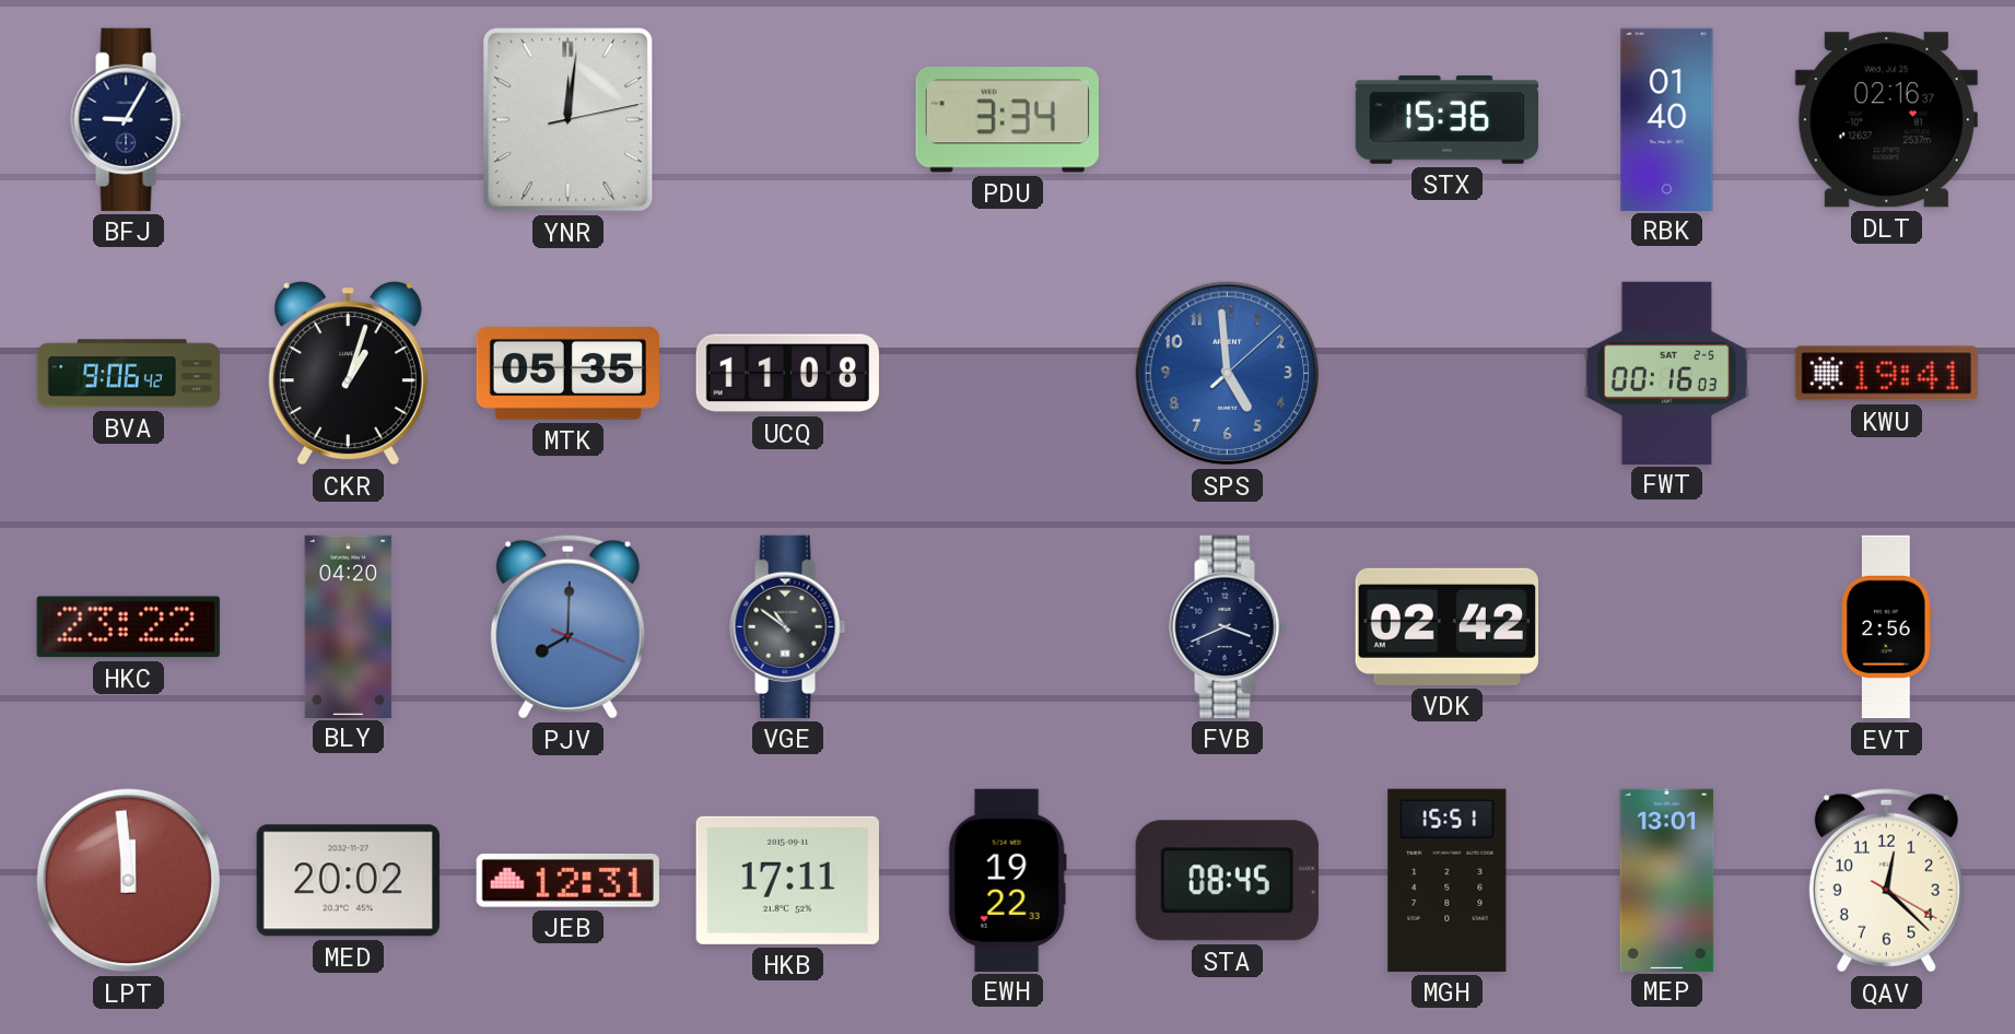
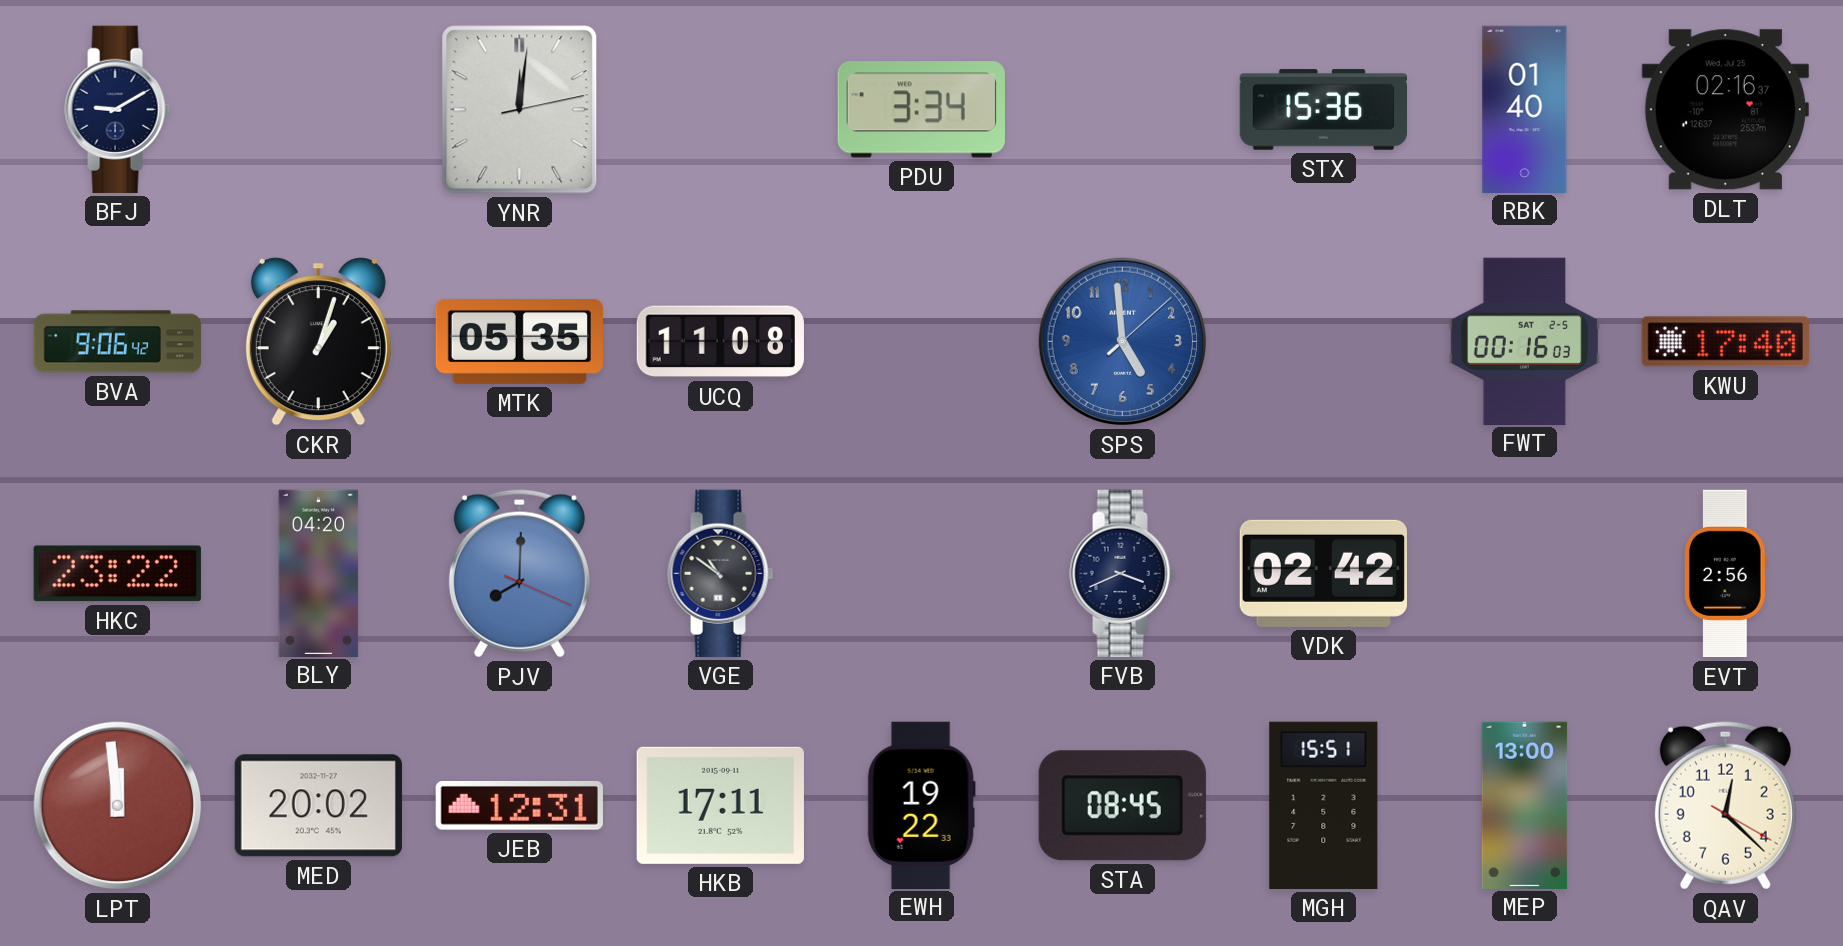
BFJ: 9:05 -> 9:10 (118, 109)
KWU: 19:41 -> 17:40 (1725, 342)
MEP: 13:01 -> 13:00 (1525, 805)
